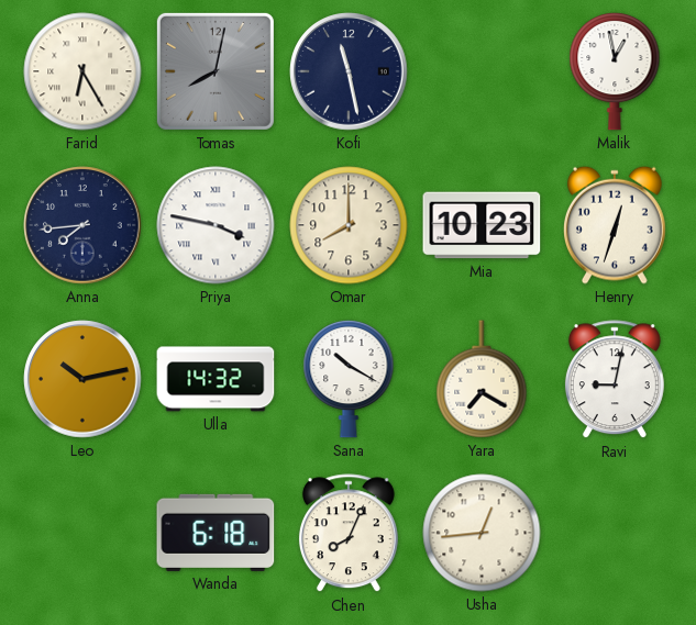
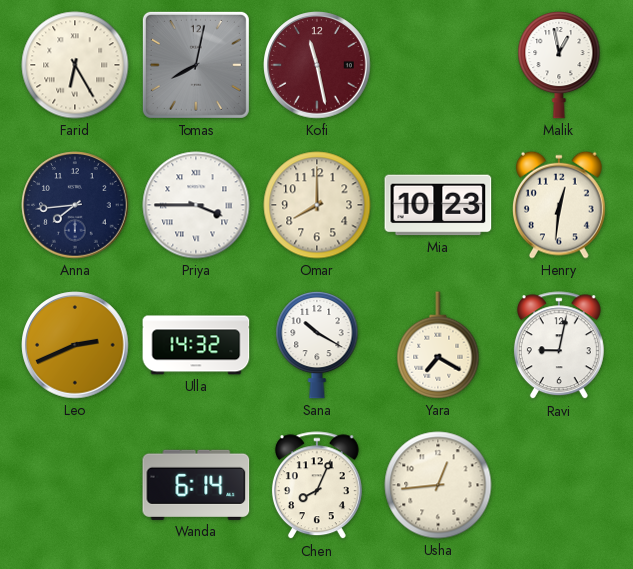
Kofi dial: navy -> burgundy (317, 65)
Priya: 3:47 -> 3:45 (196, 205)
Henry: 12:33 -> 12:31 (560, 205)
Leo: 10:13 -> 2:41 (75, 345)
Wanda: 6:18 -> 6:14 (196, 485)
